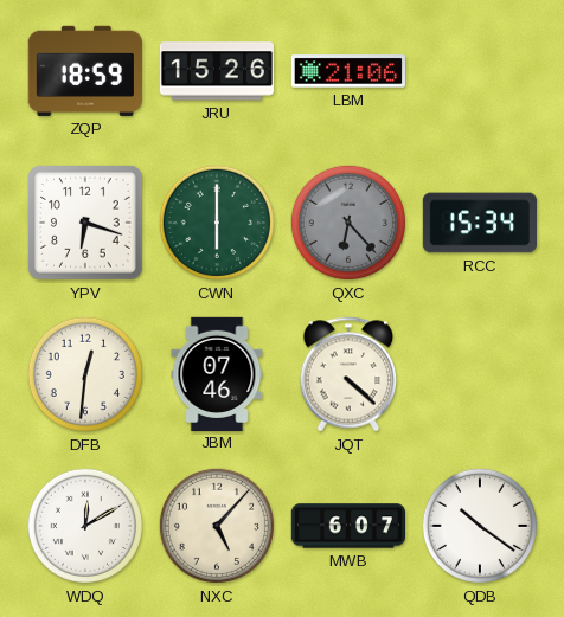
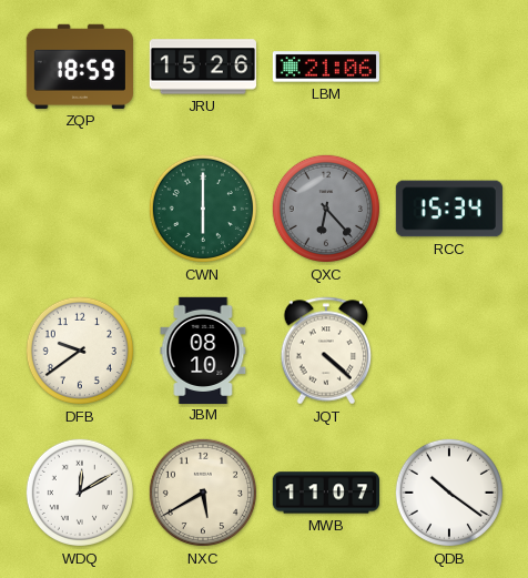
YPV: 6:18 -> none (85, 223)
DFB: 12:31 -> 9:39 (80, 351)
JBM: 07:46 -> 08:10 (203, 349)
NXC: 5:07 -> 5:40 (203, 493)
MWB: 6:07 -> 11:07 (325, 493)
